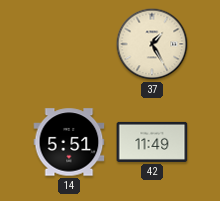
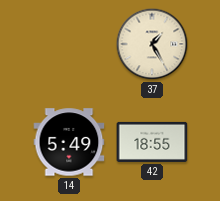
14: 5:51 -> 5:49 (69, 142)
42: 11:49 -> 18:55 (152, 142)
